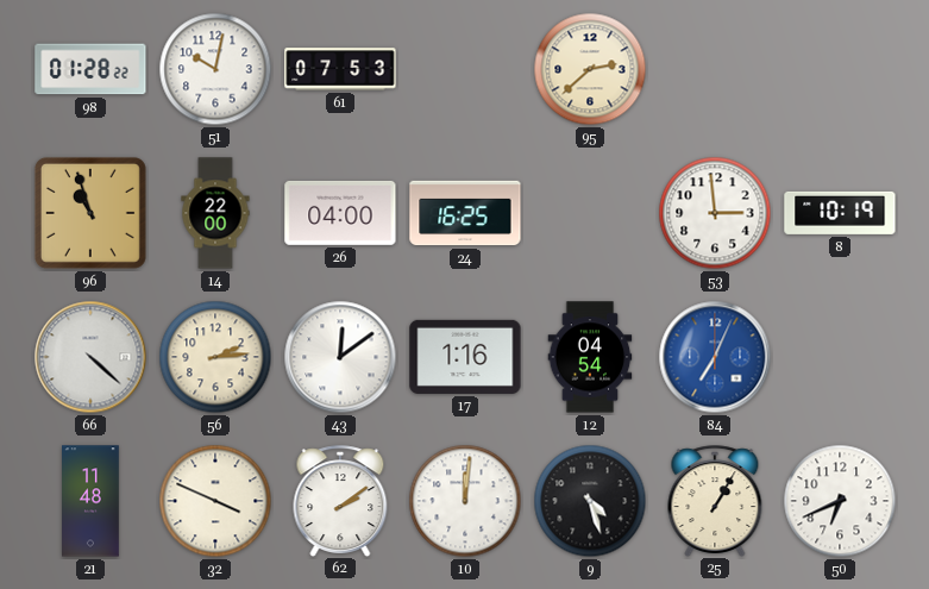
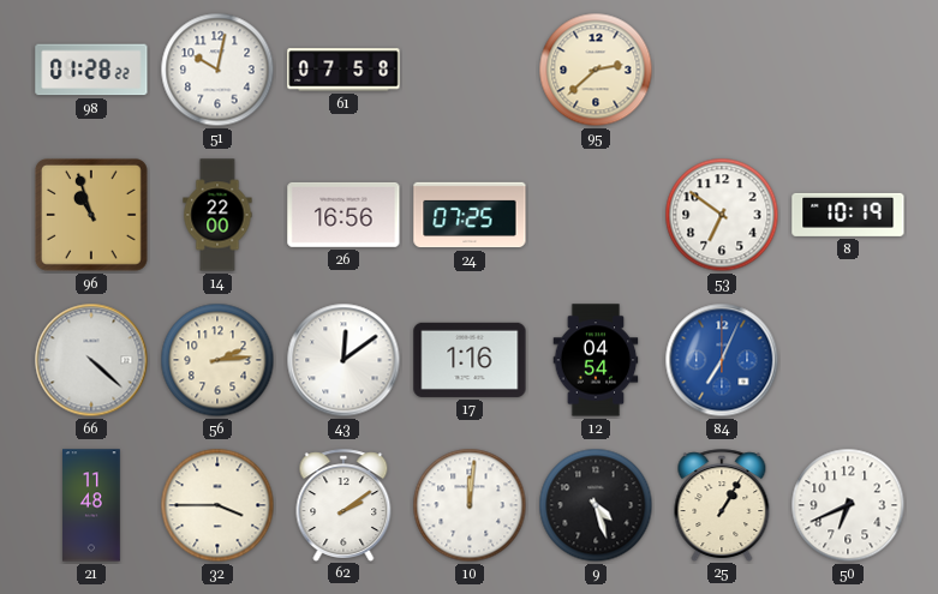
61: 07:53 -> 07:58 (343, 70)
26: 04:00 -> 16:56 (343, 215)
24: 16:25 -> 07:25 (470, 215)
53: 2:59 -> 6:51 (722, 215)
32: 3:49 -> 3:45 (217, 505)
